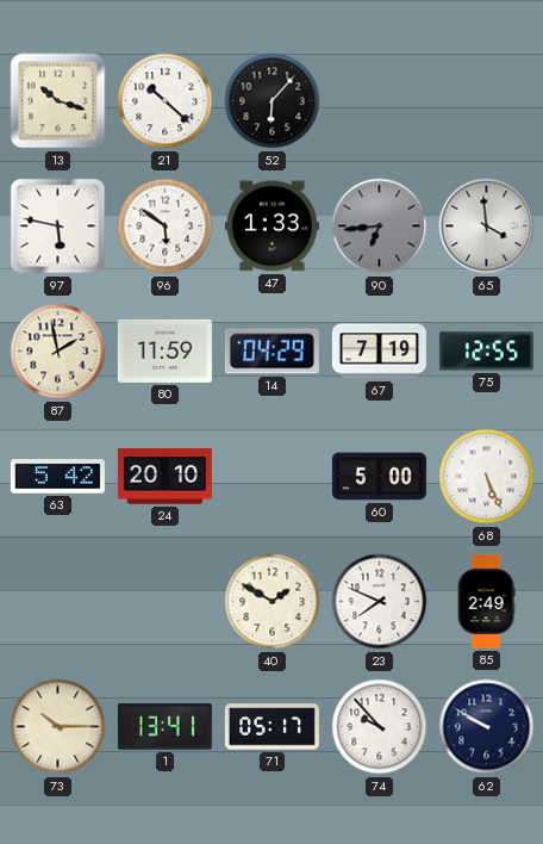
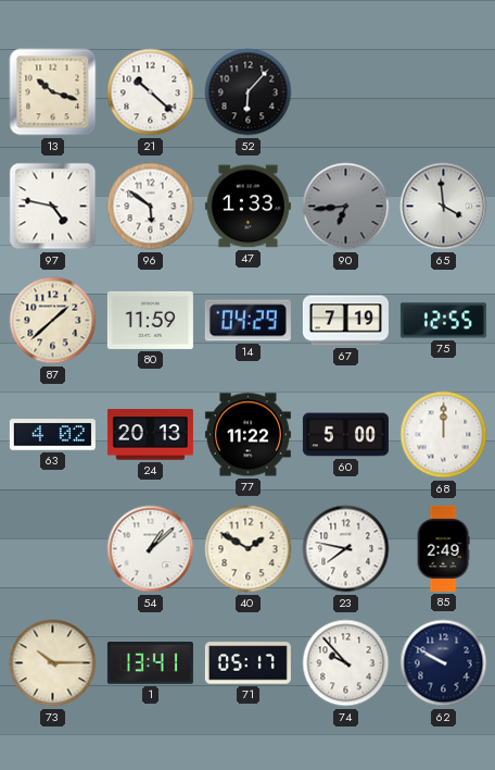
97: 5:47 -> 4:47 (53, 207)
87: 1:58 -> 1:38 (53, 321)
63: 5:42 -> 4:02 (52, 435)
24: 20:10 -> 20:13 (150, 435)
77: none -> 11:22 (247, 435)
68: 5:26 -> 12:00 (444, 435)
54: none -> 1:08 (151, 549)
23: 7:49 -> 7:47 (346, 549)
